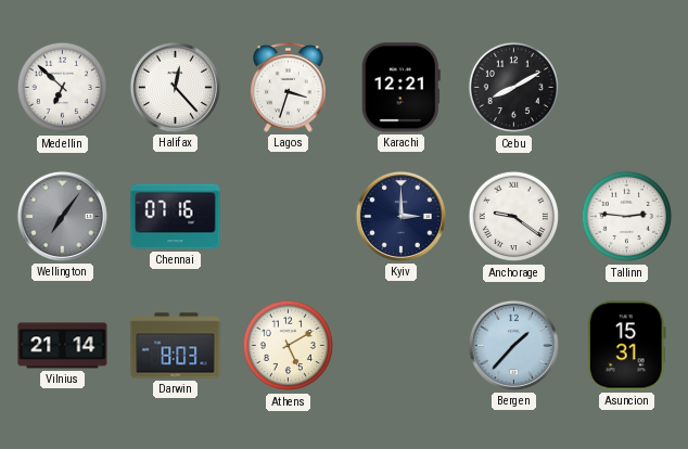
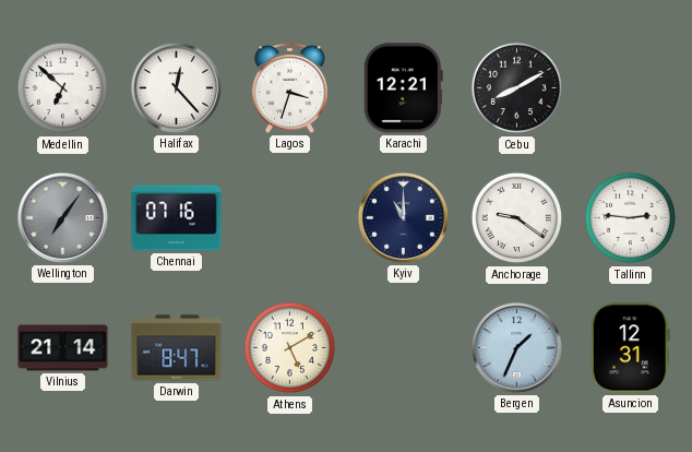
Kyiv: 3:00 -> 11:00 (403, 217)
Darwin: 8:03 -> 8:47 (177, 348)
Bergen: 1:37 -> 1:34 (516, 347)
Asuncion: 15:31 -> 12:31 (630, 348)
